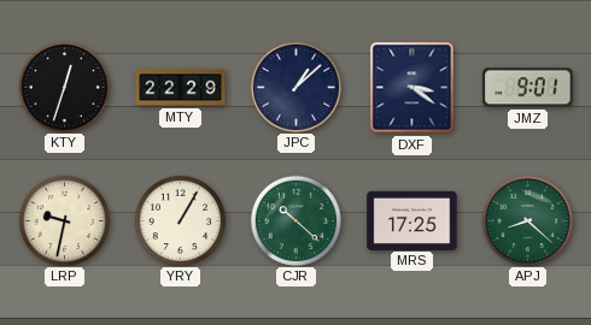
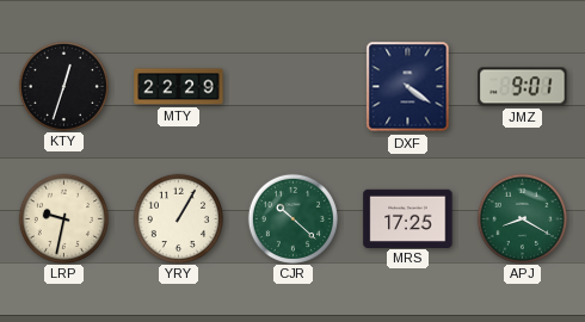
JPC: 1:08 -> none (295, 87)
DXF: 3:21 -> 4:21 (408, 87)
APJ: 8:22 -> 8:20 (522, 218)
